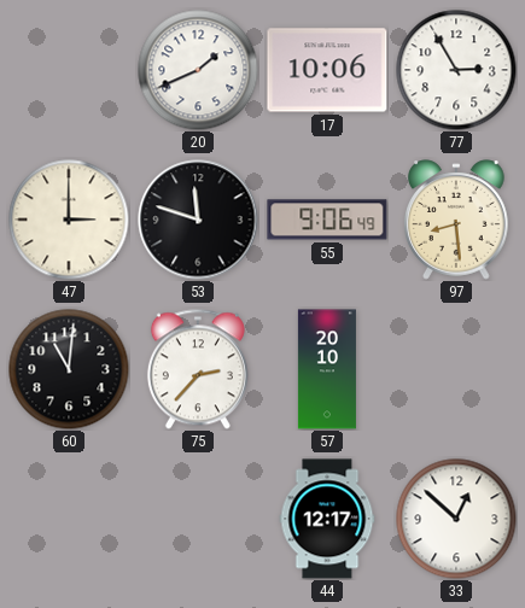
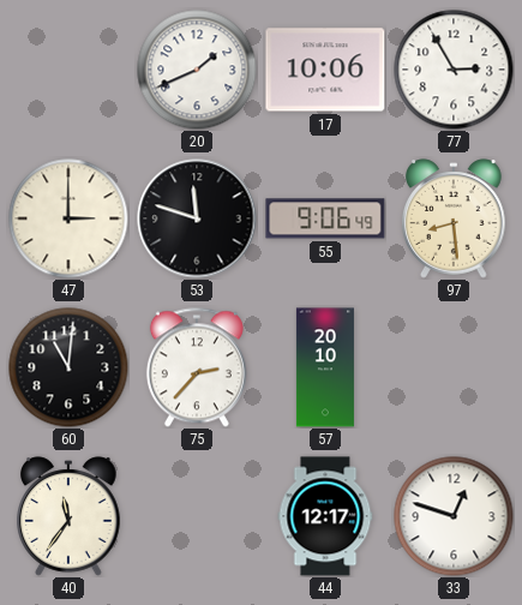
40: none -> 11:36 (68, 516)
33: 12:52 -> 12:48 (454, 516)
